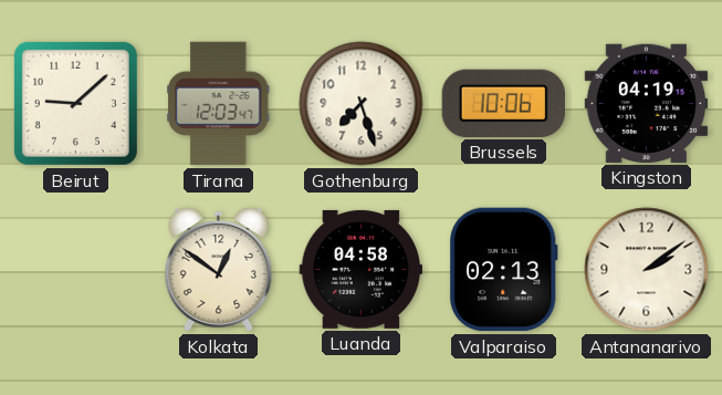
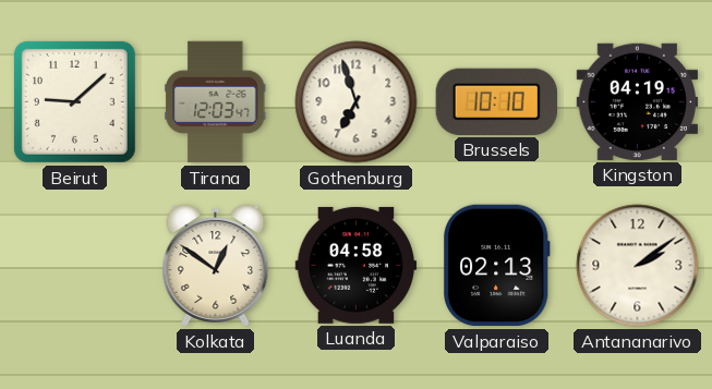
Gothenburg: 7:27 -> 6:57 (357, 102)
Brussels: 10:06 -> 10:10 (496, 101)
